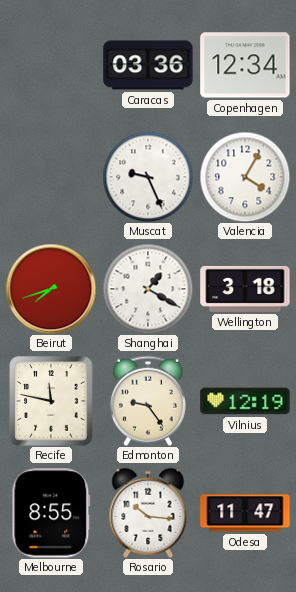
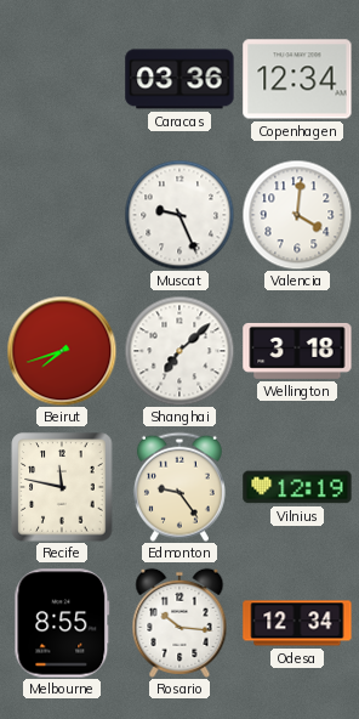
Valencia: 4:05 -> 4:01 (297, 215)
Shanghai: 1:20 -> 7:08 (180, 351)
Odesa: 11:47 -> 12:34 (297, 623)
